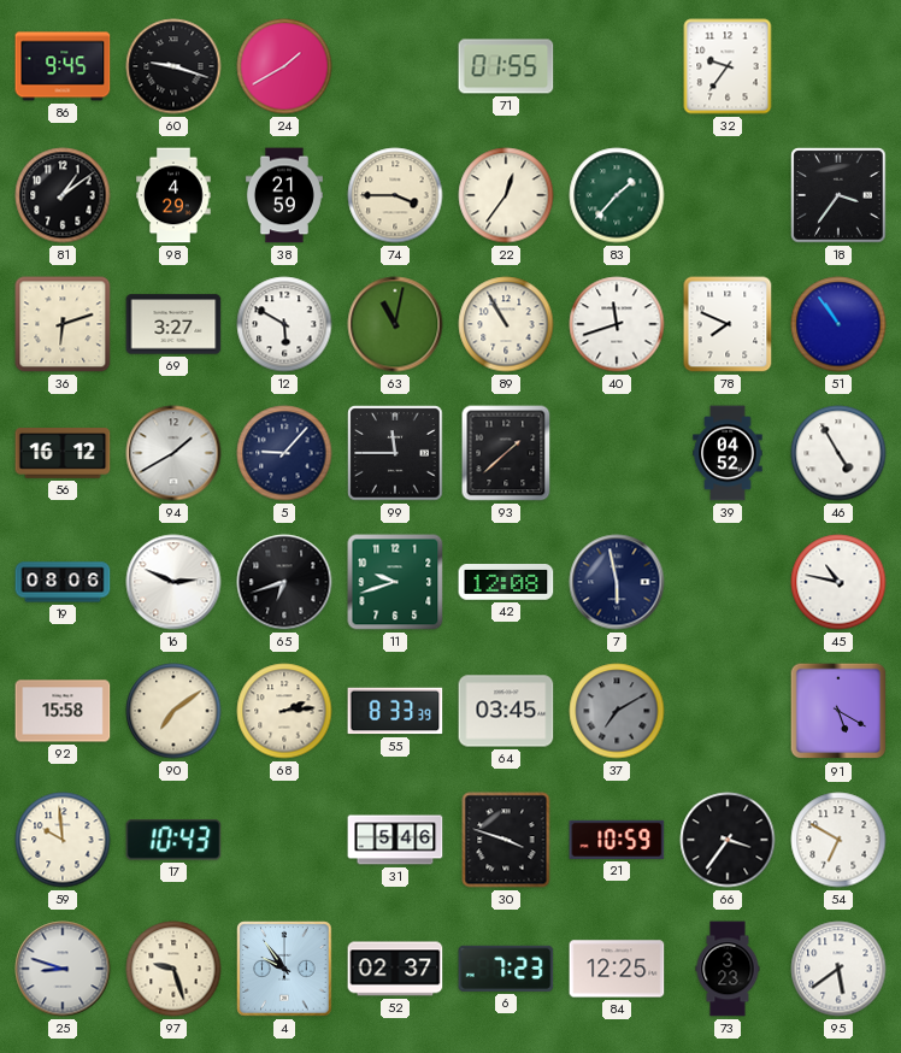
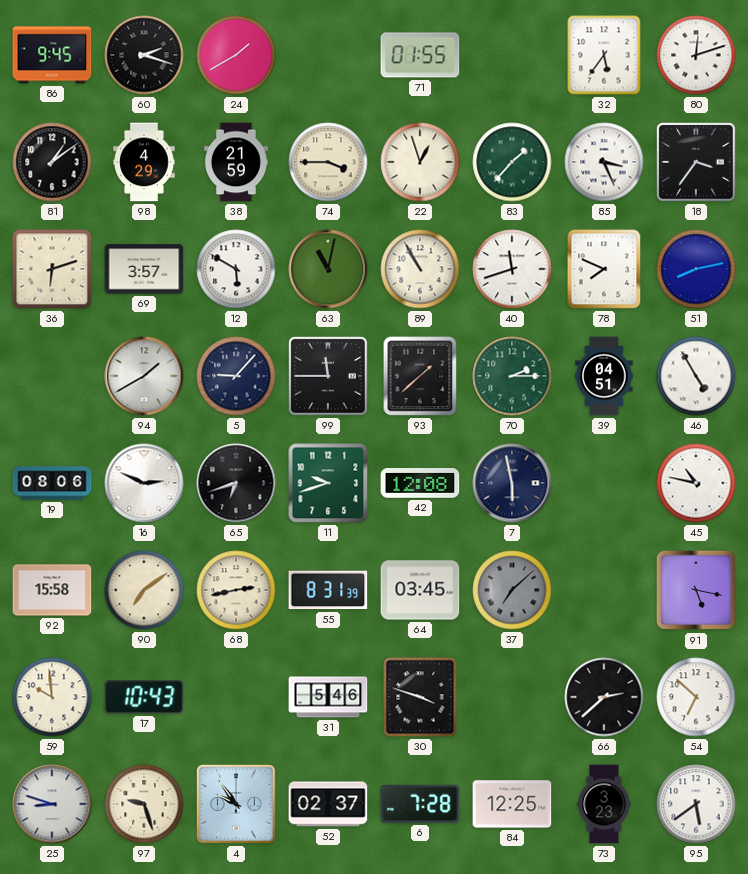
60: 9:18 -> 2:18 (144, 55)
32: 9:36 -> 5:36 (604, 55)
80: none -> 12:12 (696, 55)
22: 12:36 -> 12:57 (420, 162)
85: none -> 3:26 (604, 162)
69: 3:27 -> 3:57 (144, 269)
51: 10:54 -> 8:13 (696, 269)
56: 16:12 -> none (63, 453)
70: none -> 2:15 (512, 376)
39: 04:52 -> 04:51 (604, 376)
68: 2:14 -> 2:43 (236, 590)
55: 8:33 -> 8:31 (328, 590)
37: 7:10 -> 7:08 (512, 590)
91: 5:20 -> 5:17 (696, 590)
21: 10:59 -> none (617, 840)
66: 3:36 -> 2:38 (604, 697)
54: 6:50 -> 6:52 (696, 697)
6: 7:23 -> 7:28 (420, 804)
